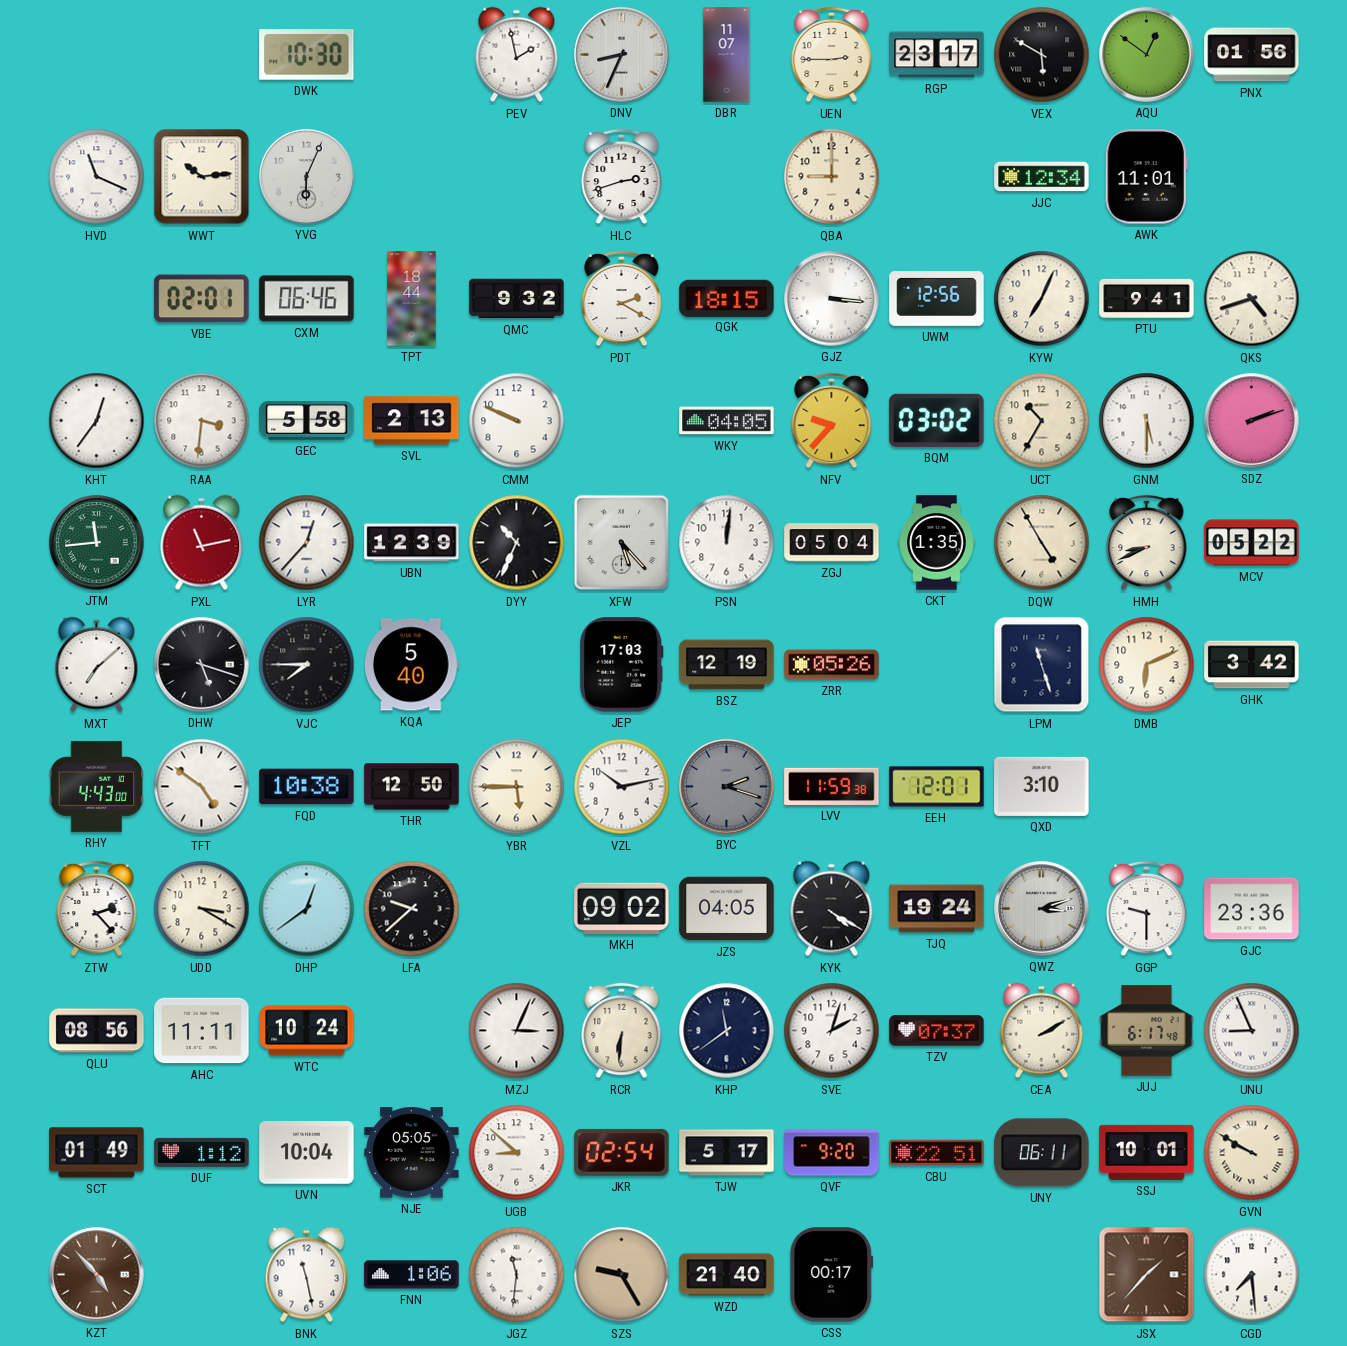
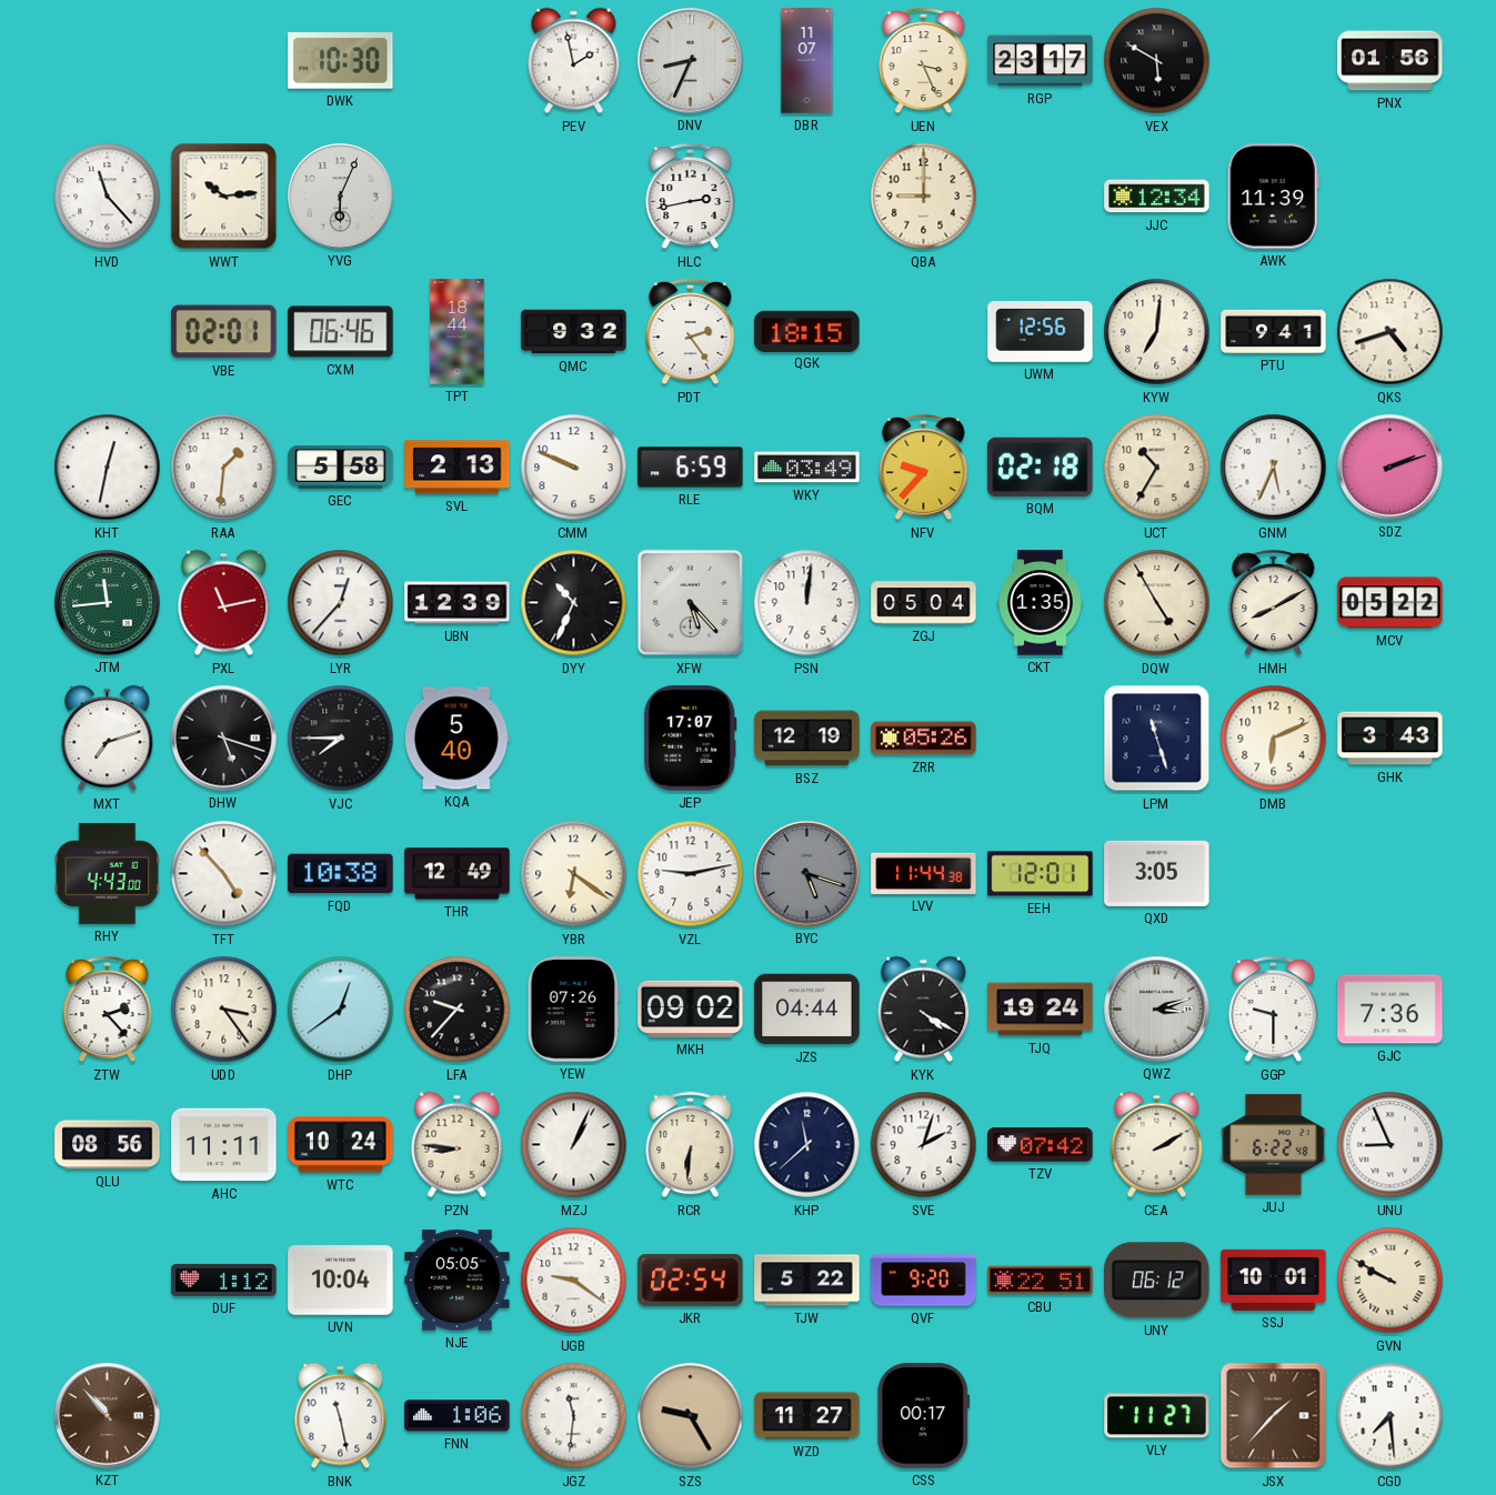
UEN: 2:45 -> 3:26 (924, 61)
AQU: 12:51 -> none (1147, 55)
HVD: 11:19 -> 11:23 (108, 197)
HLC: 2:42 -> 2:43 (691, 197)
AWK: 11:01 -> 11:39 (1273, 197)
PDT: 2:20 -> 2:24 (691, 332)
GJZ: 3:16 -> none (832, 299)
KYW: 7:04 -> 7:01 (1157, 332)
KHT: 12:36 -> 12:32 (108, 468)
RAA: 3:31 -> 1:31 (224, 468)
RLE: none -> 6:59 (691, 468)
WKY: 04:05 -> 03:49 (807, 468)
BQM: 03:02 -> 02:18 (1041, 466)
GNM: 5:30 -> 5:34 (1274, 468)
HMH: 8:41 -> 8:10 (1274, 603)
MXT: 7:08 -> 7:12 (108, 739)
JEP: 17:03 -> 17:07 (691, 739)
GHK: 3:42 -> 3:43 (1390, 739)
TFT: 4:51 -> 4:53 (224, 874)
THR: 12:50 -> 12:49 (458, 874)
YBR: 5:45 -> 6:21 (574, 874)
VZL: 10:13 -> 9:13 (691, 874)
BYC: 2:18 -> 5:18 (807, 874)
LVV: 11:59 -> 11:44 (924, 873)
QXD: 3:10 -> 3:05 (1157, 873)
UDD: 3:20 -> 3:24 (224, 1010)
LFA: 9:38 -> 9:37 (458, 1010)
YEW: none -> 07:26 (573, 1010)
JZS: 04:05 -> 04:44 (807, 1010)
GJC: 23:36 -> 7:36 (1390, 1010)
PZN: none -> 8:46 (458, 1145)
MZJ: 3:04 -> 1:04 (574, 1145)
KHP: 11:39 -> 11:38 (807, 1145)
TZV: 07:37 -> 07:42 (1041, 1145)
JUJ: 6:17 -> 6:22 (1274, 1145)
SCT: 01:49 -> none (97, 1153)
UGB: 8:52 -> 9:21 (574, 1281)
TJW: 5:17 -> 5:22 (807, 1281)
UNY: 06:11 -> 06:12 (1157, 1281)
KZT: 4:53 -> 10:53 (108, 1416)
WZD: 21:40 -> 11:27 (807, 1416)
VLY: none -> 11:27 (1157, 1416)
